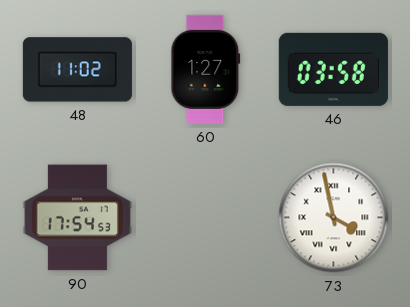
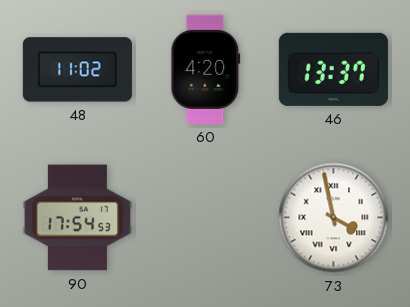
60: 1:27 -> 4:20 (206, 69)
46: 03:58 -> 13:37 (333, 69)
